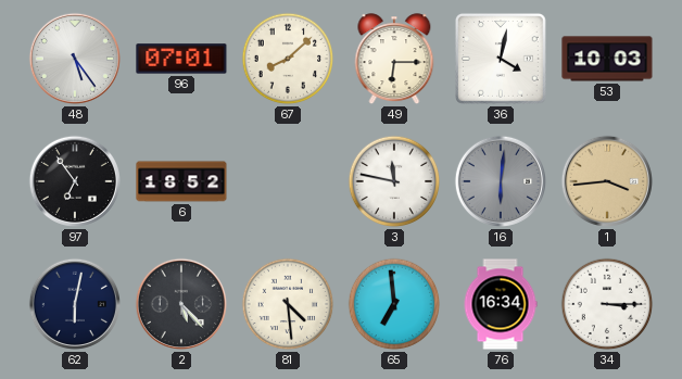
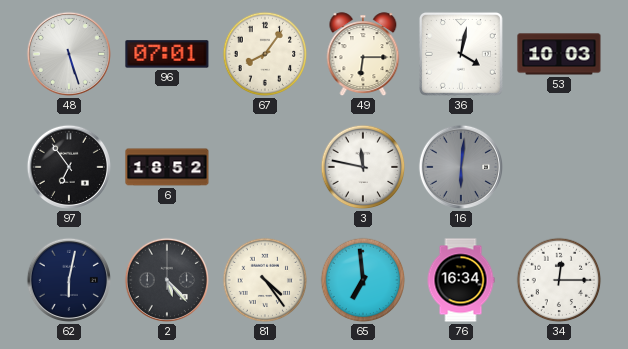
48: 5:24 -> 5:27 (69, 54)
67: 8:08 -> 8:06 (265, 54)
1: 3:44 -> none (607, 181)
81: 4:29 -> 4:24 (265, 280)
34: 3:15 -> 12:15 (559, 280)
